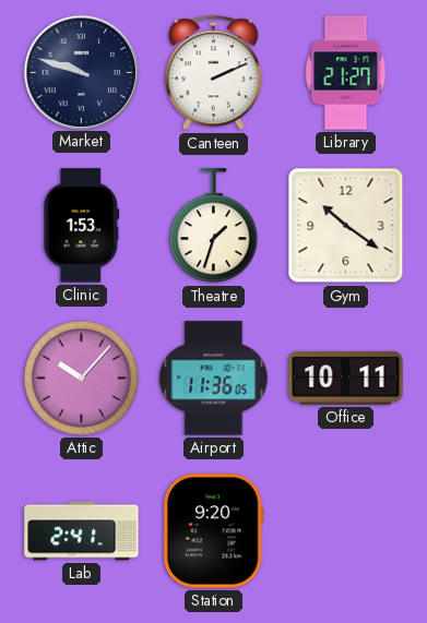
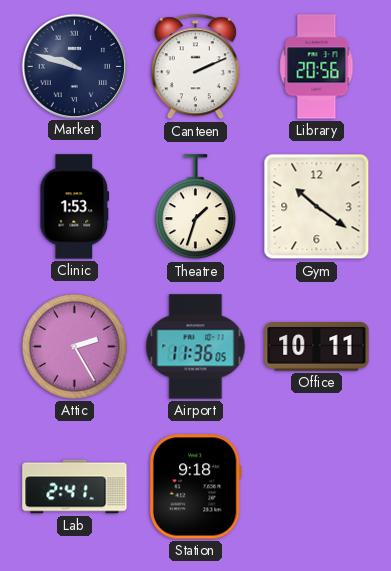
Library: 21:27 -> 20:56 (317, 67)
Attic: 10:07 -> 2:25 (74, 346)
Station: 9:20 -> 9:18 (195, 487)
